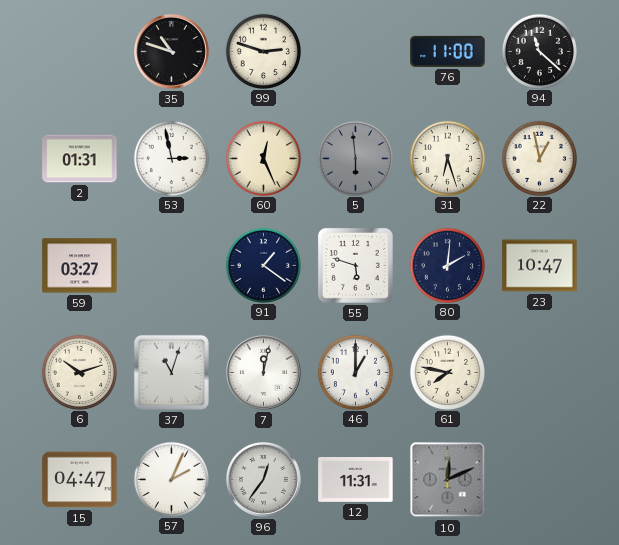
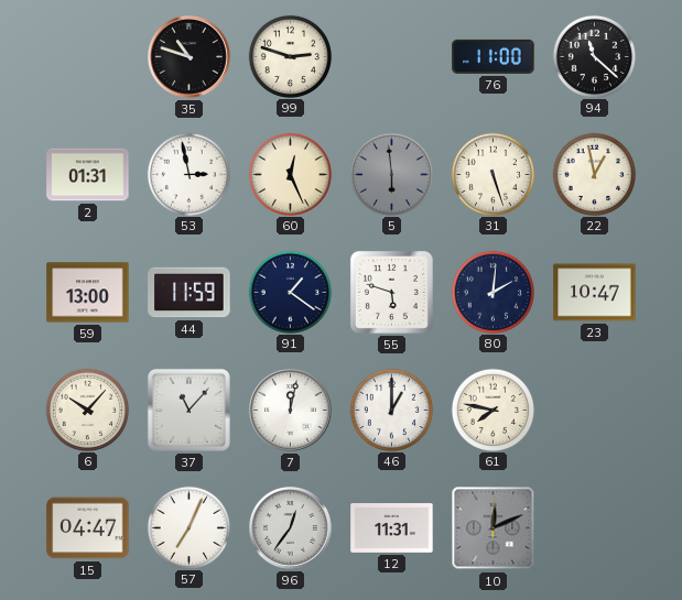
31: 6:27 -> 5:27 (492, 174)
59: 03:27 -> 13:00 (88, 293)
44: none -> 11:59 (190, 293)
6: 10:12 -> 10:07 (87, 410)
37: 11:03 -> 11:07 (188, 410)
57: 2:04 -> 7:04 (188, 527)
